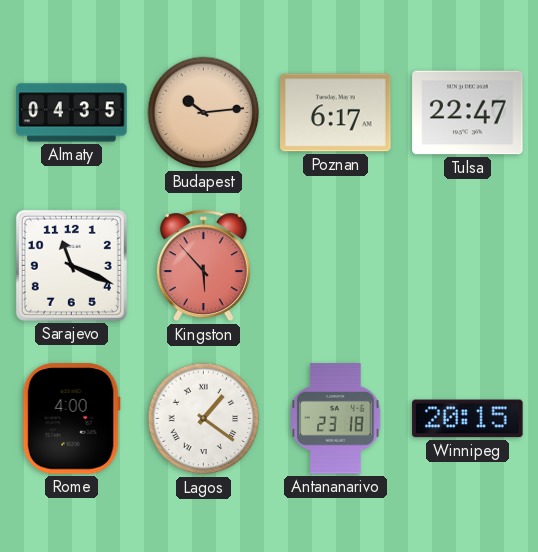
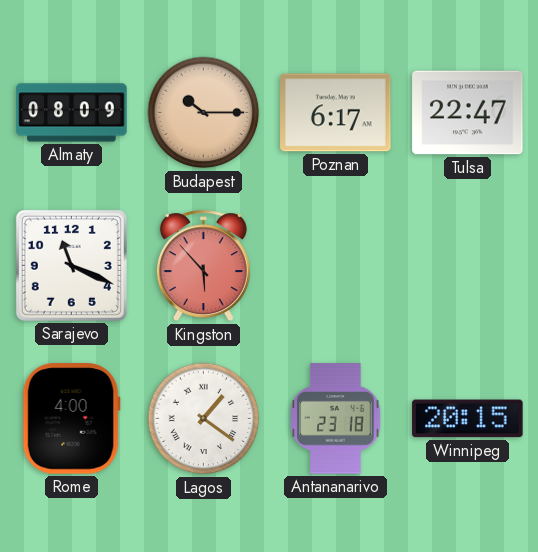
Almaty: 04:35 -> 08:09 (72, 113)
Budapest: 10:14 -> 10:15 (204, 113)
